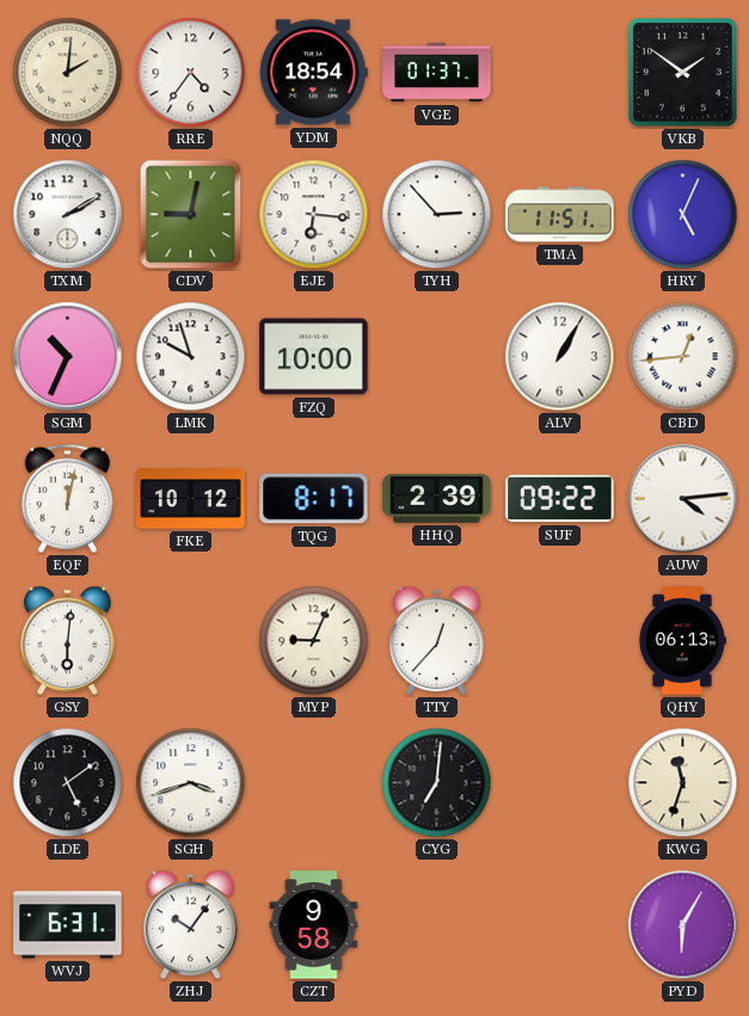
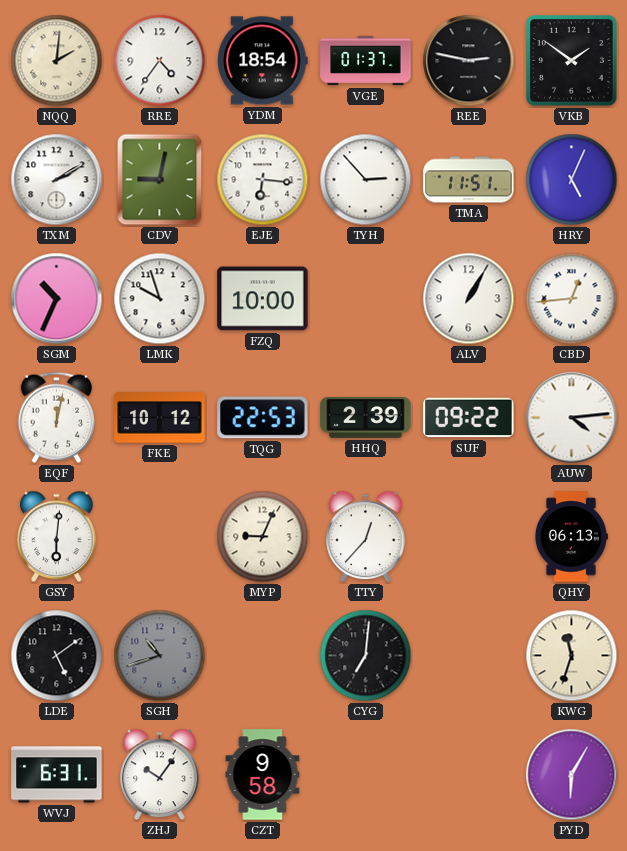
REE: none -> 2:47 (469, 61)
TQG: 8:17 -> 22:53 (263, 418)
SGH: 3:42 -> 10:42 (160, 656)
SGH dial: white -> grey (160, 656)
